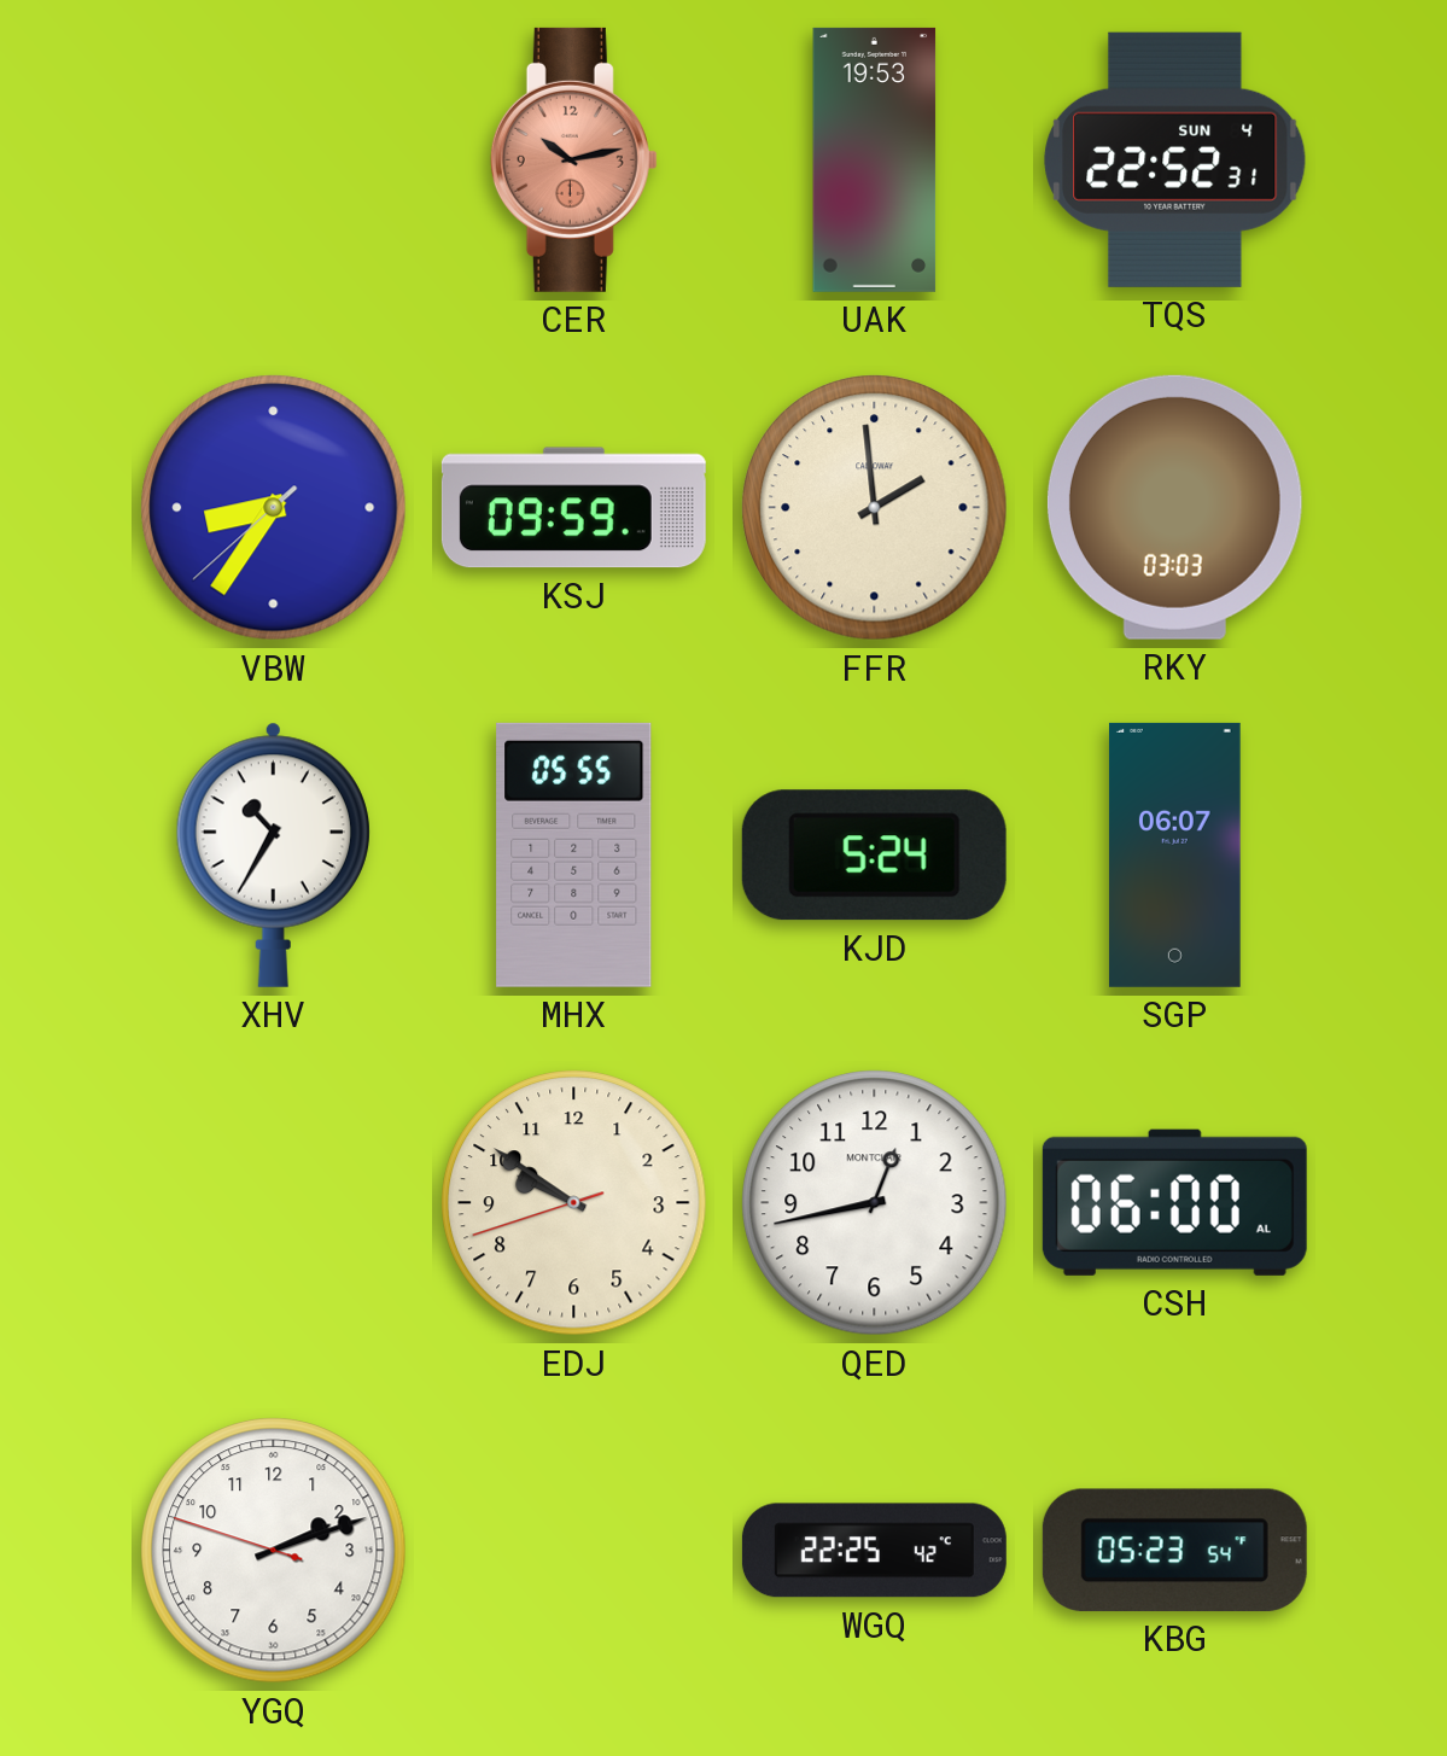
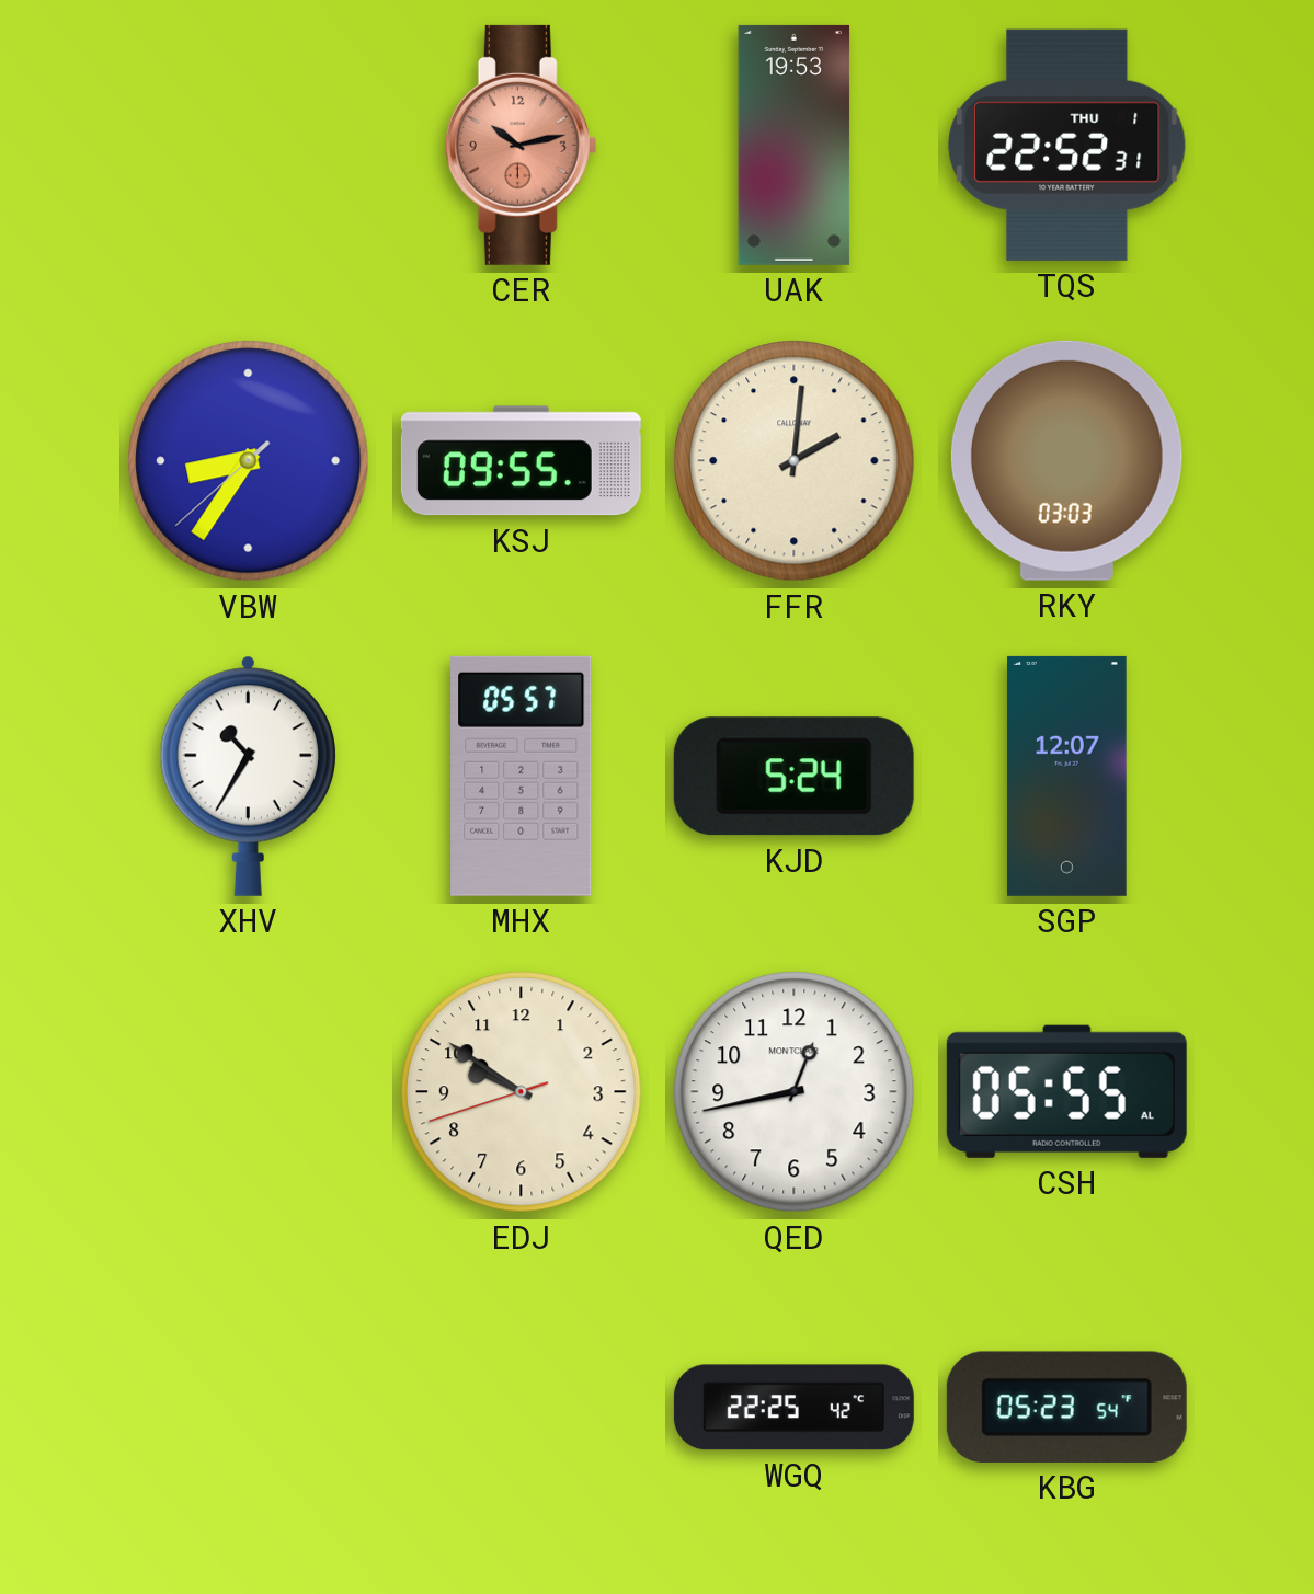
TQS date: SUN 4 -> THU 1 (1067, 145)
KSJ: 09:59 -> 09:55 (521, 461)
FFR: 1:59 -> 2:01 (795, 461)
MHX: 05:55 -> 05:57 (522, 776)
SGP: 06:07 -> 12:07 (1066, 776)
CSH: 06:00 -> 05:55 (1066, 1091)
YGQ: 2:11 -> none (274, 1551)
